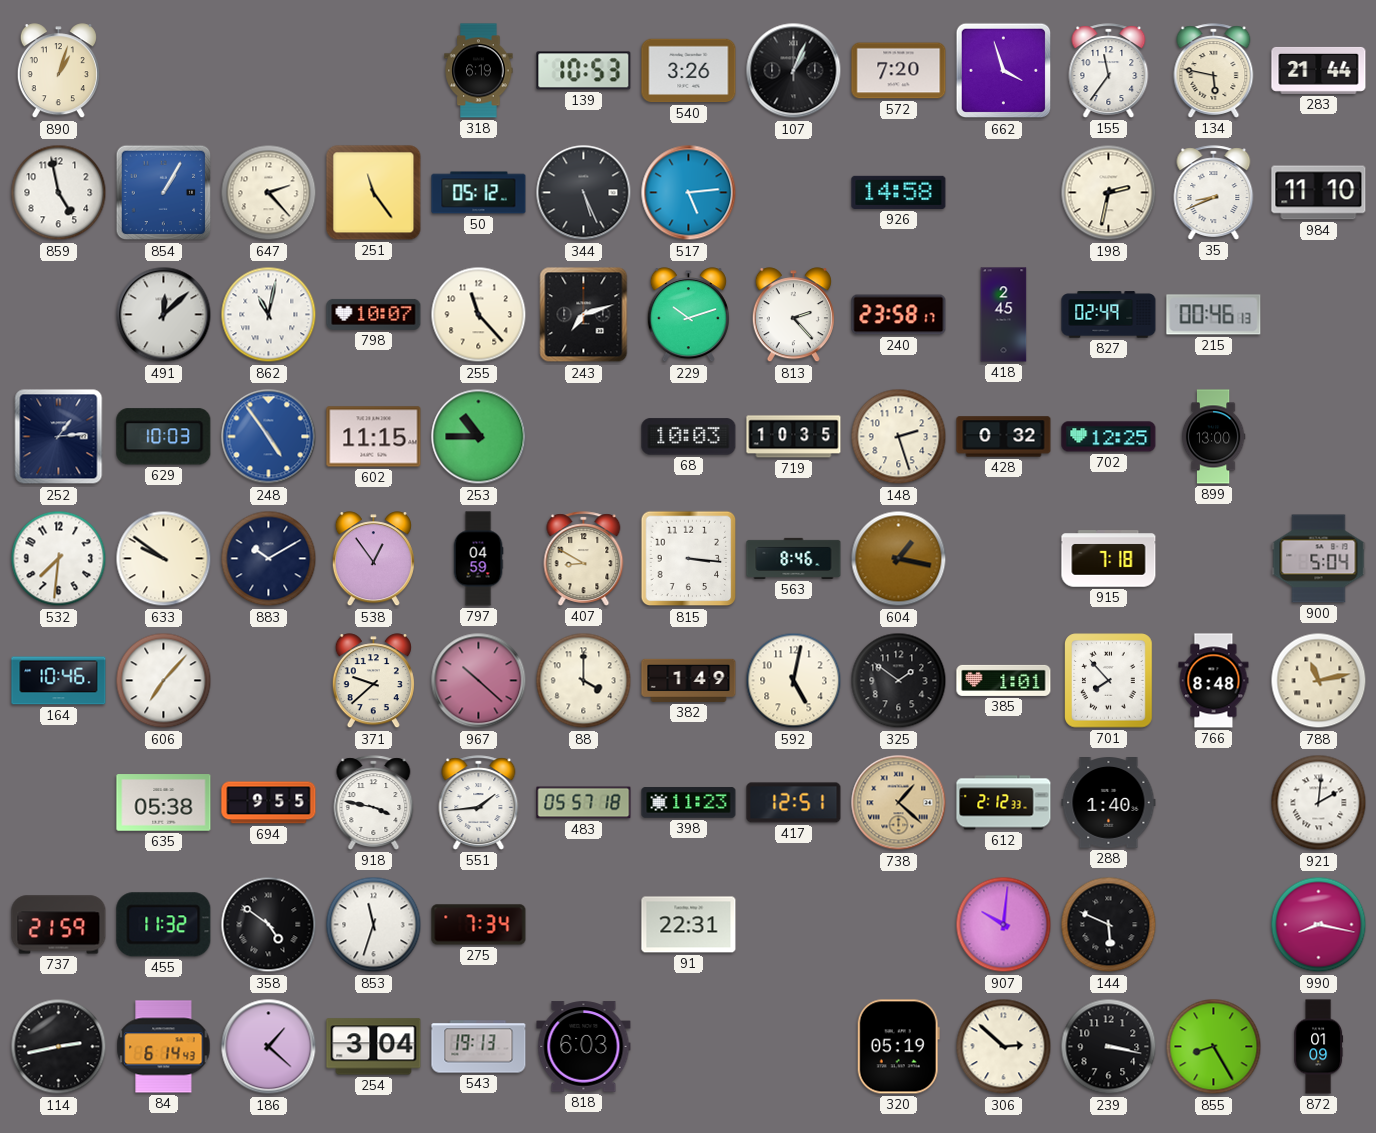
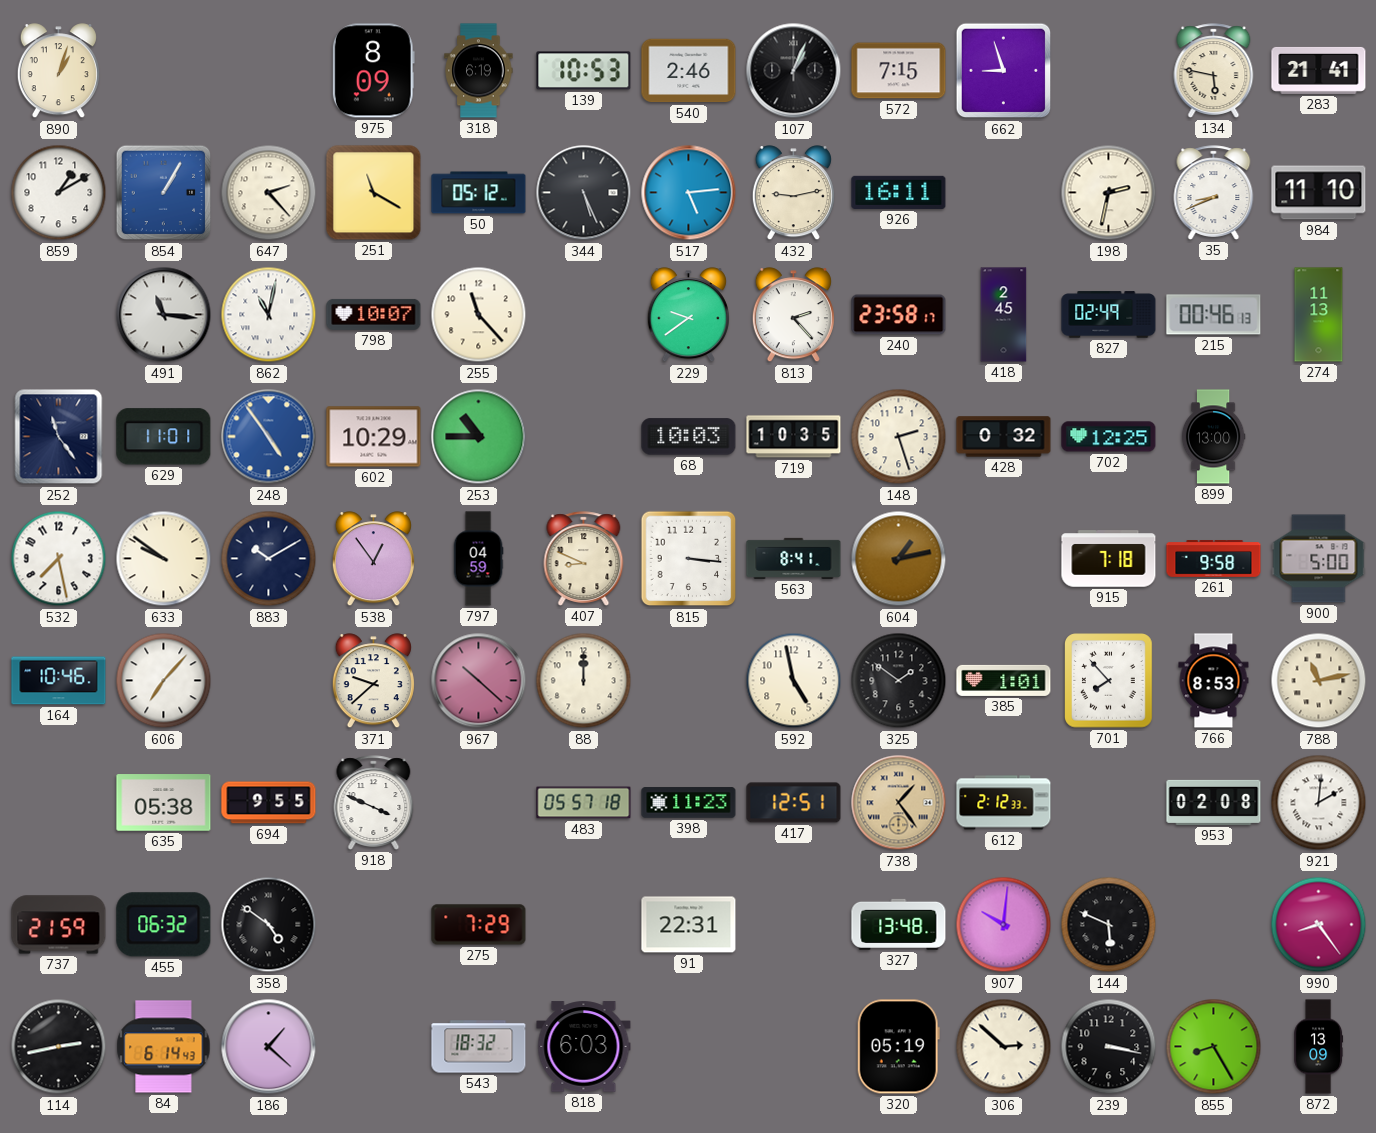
975: none -> 8:09 (373, 71)
540: 3:26 -> 2:46 (689, 71)
572: 7:20 -> 7:15 (899, 71)
662: 3:57 -> 8:57 (1004, 71)
155: 11:36 -> none (1109, 71)
283: 21:44 -> 21:41 (1319, 70)
859: 4:58 -> 1:10 (59, 193)
251: 11:24 -> 11:20 (374, 193)
432: none -> 9:13 (793, 193)
926: 14:58 -> 16:11 (899, 192)
491: 12:08 -> 11:16 (164, 315)
243: 7:12 -> none (584, 315)
229: 10:12 -> 9:39 (688, 315)
274: none -> 11:13 (1319, 315)
252: 1:14 -> 11:24 (59, 437)
629: 10:03 -> 11:01 (164, 437)
602: 11:15 -> 10:29 (374, 437)
532: 7:31 -> 7:28 (59, 559)
407: 8:50 -> 8:49 (584, 559)
563: 8:46 -> 8:41 (794, 558)
604: 1:17 -> 1:13 (899, 559)
261: none -> 9:58 (1214, 559)
900: 5:04 -> 5:00 (1319, 559)
88: 4:00 -> 12:00 (584, 681)
382: 1:49 -> none (689, 680)
592: 5:02 -> 4:58 (794, 681)
766: 8:48 -> 8:53 (1214, 681)
918: 3:47 -> 3:49 (374, 803)
551: 1:44 -> none (479, 803)
738: 1:22 -> 1:24 (899, 803)
288: 1:40 -> none (1109, 803)
953: none -> 02:08 (1214, 802)
455: 11:32 -> 06:32 (164, 925)
853: 11:33 -> none (374, 925)
275: 7:34 -> 7:29 (479, 925)
327: none -> 13:48 (899, 924)
990: 8:17 -> 8:24 (1319, 925)
254: 3:04 -> none (374, 1047)
543: 19:13 -> 18:32 (479, 1047)
872: 01:09 -> 13:09 (1319, 1047)
